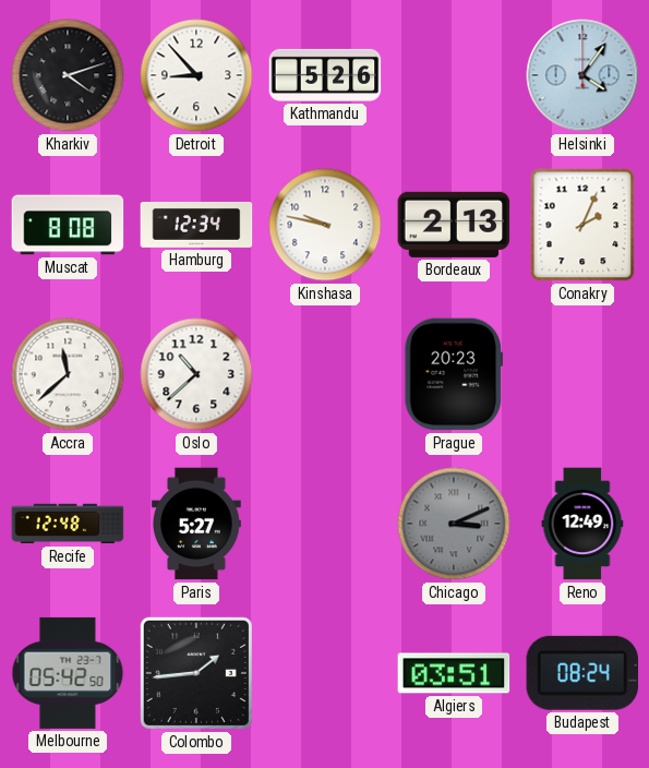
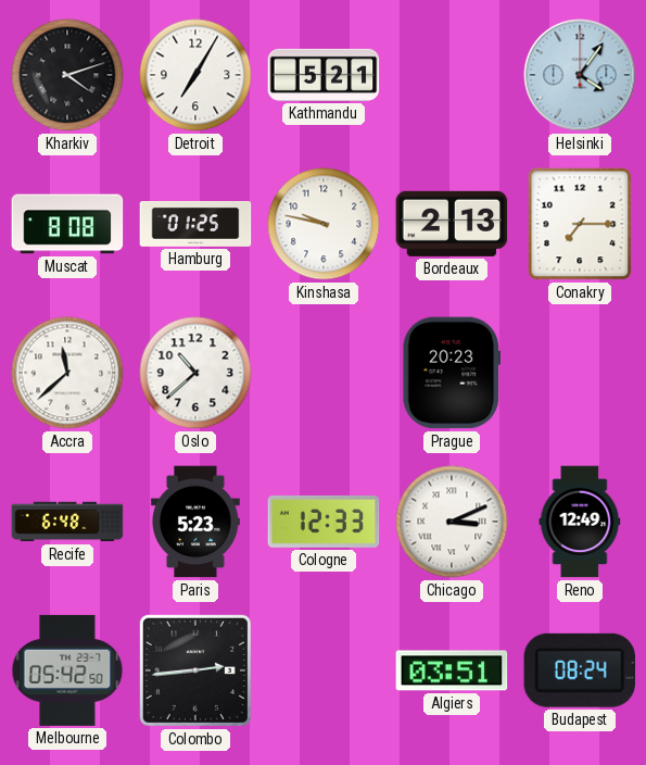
Detroit: 8:53 -> 7:05 (195, 75)
Kathmandu: 5:26 -> 5:21 (324, 75)
Hamburg: 12:34 -> 01:25 (195, 225)
Conakry: 2:04 -> 7:15 (580, 224)
Recife: 12:48 -> 6:48 (67, 522)
Paris: 5:27 -> 5:23 (197, 522)
Cologne: none -> 12:33 (324, 522)
Chicago dial: grey -> white (452, 522)
Colombo: 1:44 -> 2:44 (195, 670)
